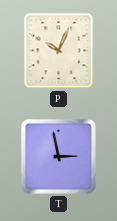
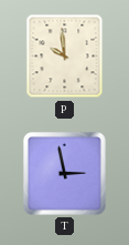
P: 10:04 -> 9:59 (65, 57)
